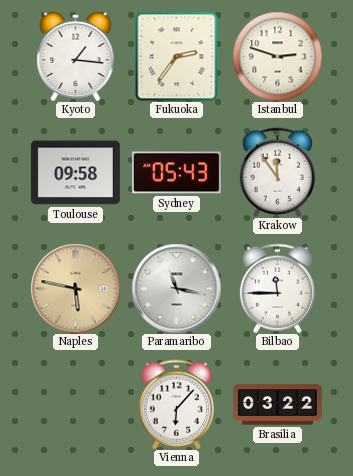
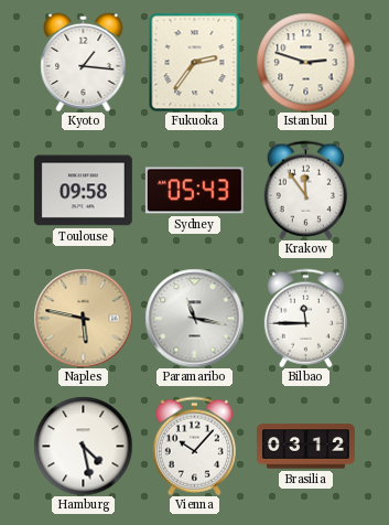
Hamburg: none -> 4:28 (83, 446)
Vienna: 6:07 -> 10:07 (194, 446)
Brasilia: 03:22 -> 03:12 (305, 447)
